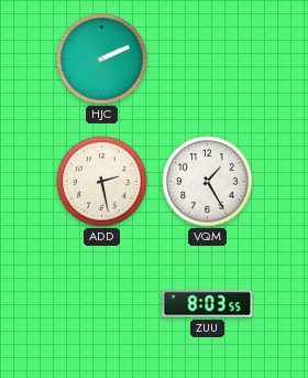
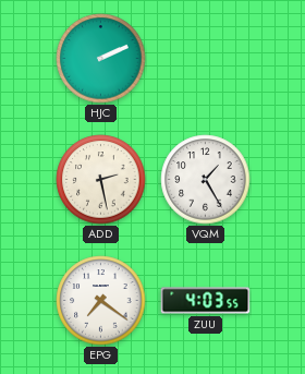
EPG: none -> 7:21 (101, 301)
ZUU: 8:03 -> 4:03 (206, 301)
